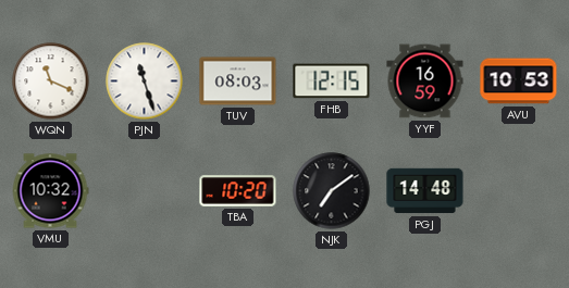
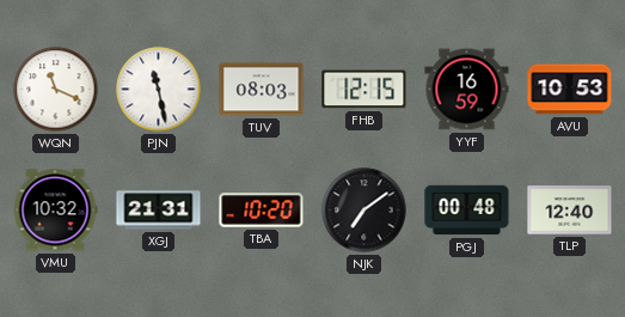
PJN: 11:27 -> 11:28 (159, 90)
XGJ: none -> 21:31 (159, 211)
PGJ: 14:48 -> 00:48 (467, 211)
TLP: none -> 12:40 (570, 211)
